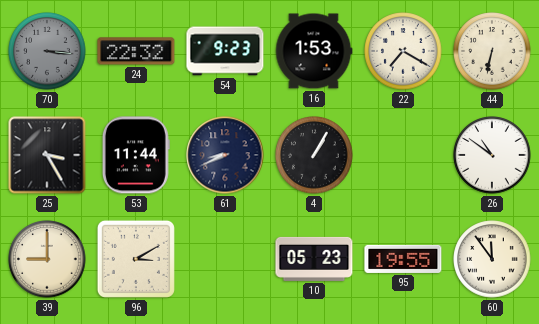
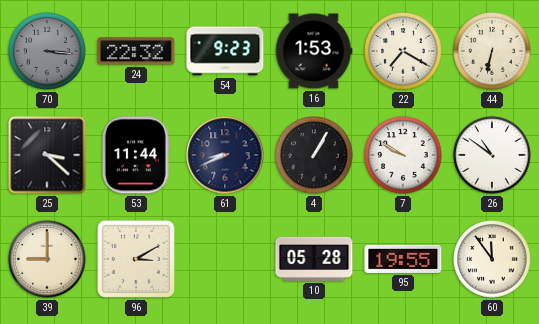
25: 3:25 -> 3:22 (47, 155)
7: none -> 9:50 (403, 155)
10: 05:23 -> 05:28 (314, 259)
